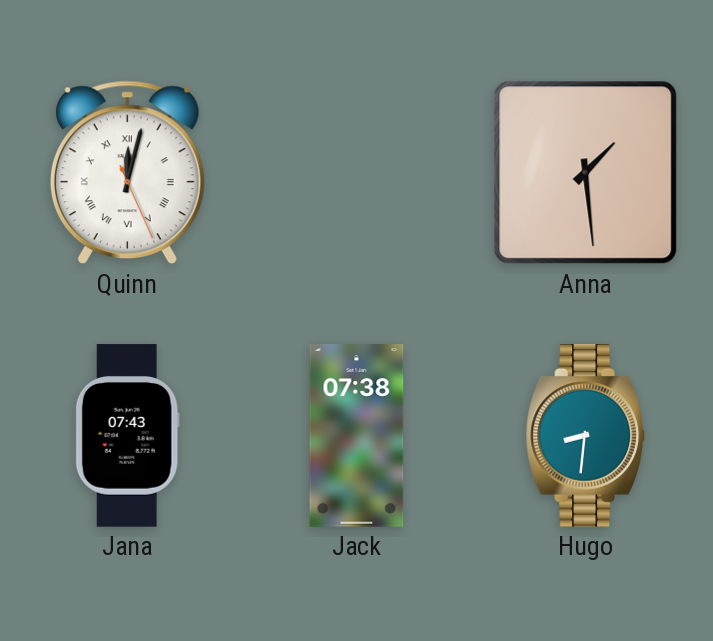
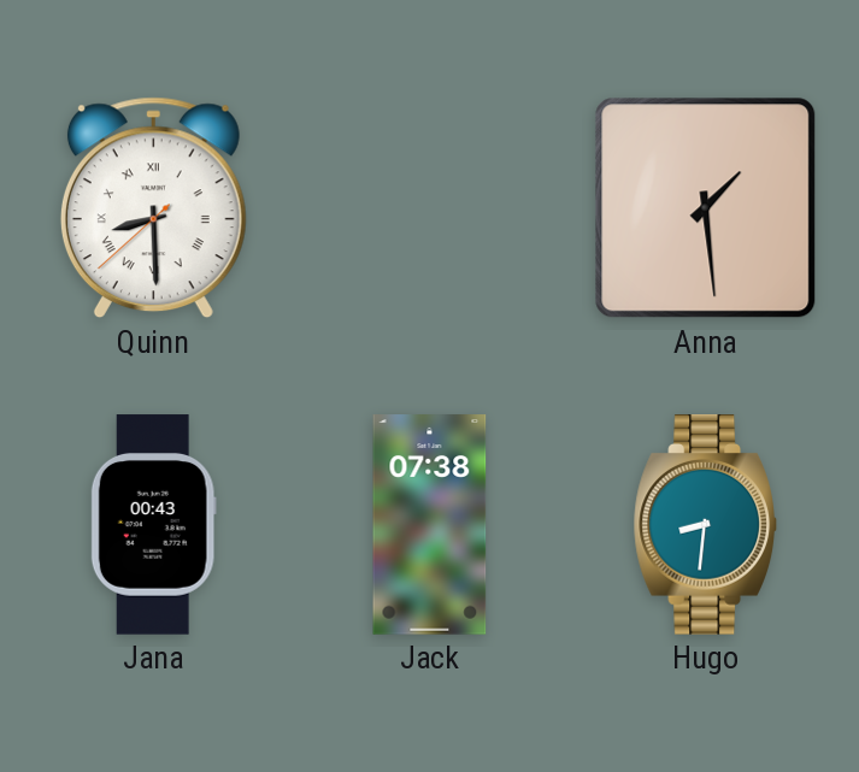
Quinn: 12:02 -> 8:29 (153, 208)
Jana: 07:43 -> 00:43 (153, 525)
